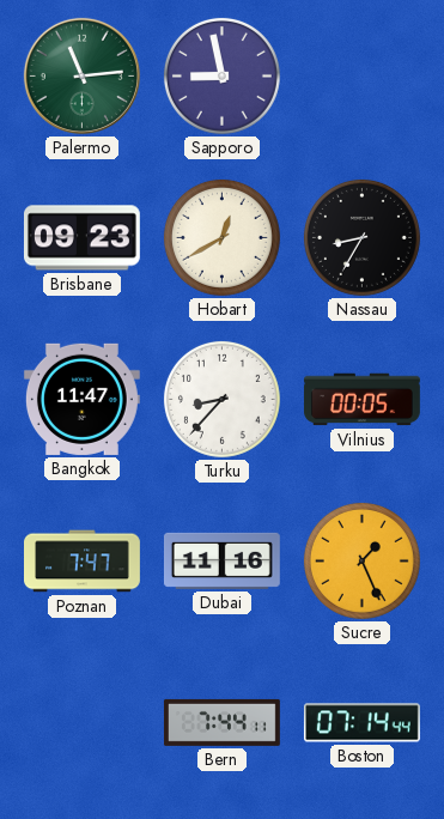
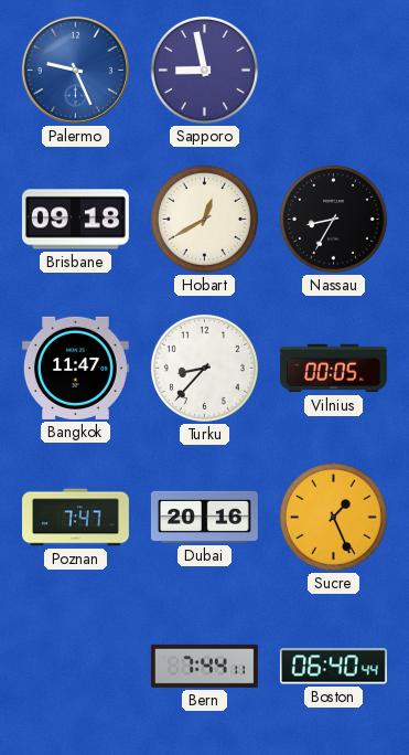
Palermo: 11:14 -> 9:26 (75, 70)
Palermo dial: green -> blue (75, 70)
Brisbane: 09:23 -> 09:18 (75, 220)
Dubai: 11:16 -> 20:16 (204, 517)
Boston: 07:14 -> 06:40 (333, 667)
